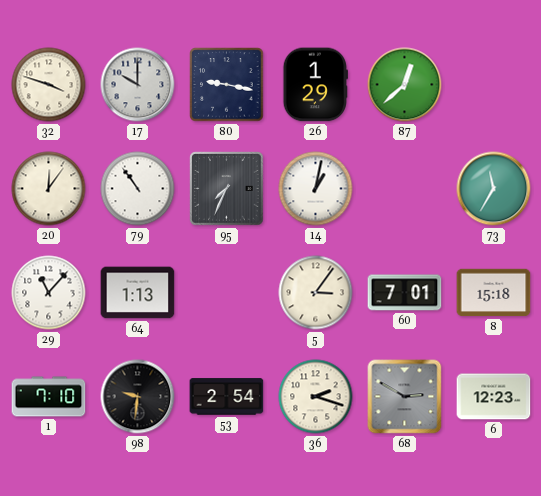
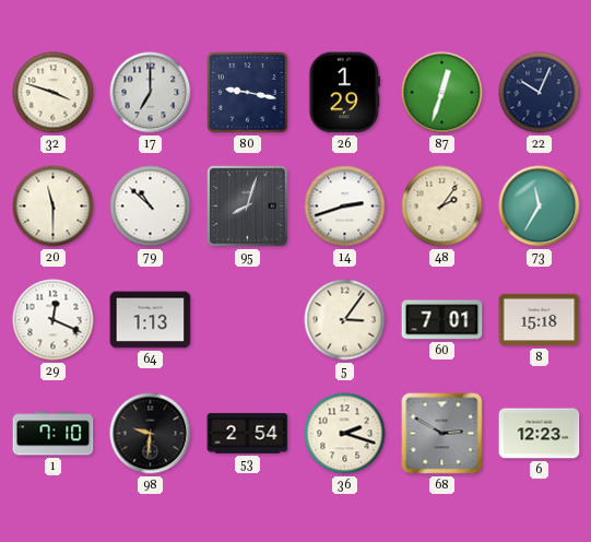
17: 10:00 -> 7:00 (151, 93)
87: 12:38 -> 12:33 (442, 93)
22: none -> 10:04 (540, 93)
20: 12:06 -> 11:30 (54, 207)
79: 10:54 -> 10:52 (151, 207)
95: 7:34 -> 8:03 (248, 207)
14: 1:02 -> 2:42 (345, 207)
48: none -> 2:06 (442, 207)
29: 11:07 -> 12:19 (54, 320)
